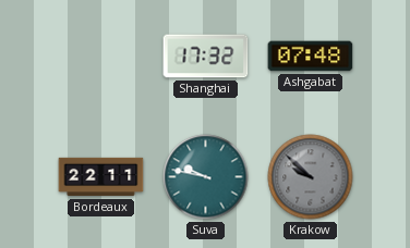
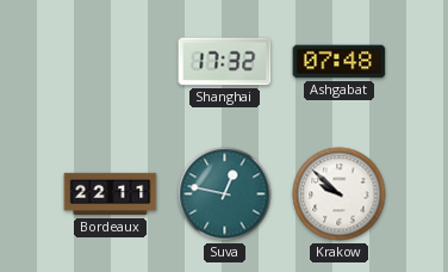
Suva: 9:47 -> 12:47 (225, 194)
Krakow dial: grey -> white (340, 194)
